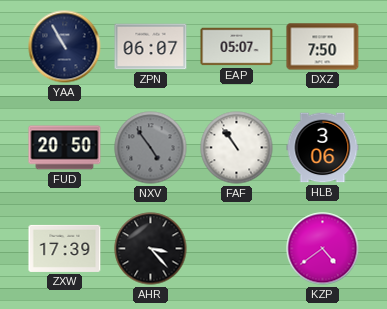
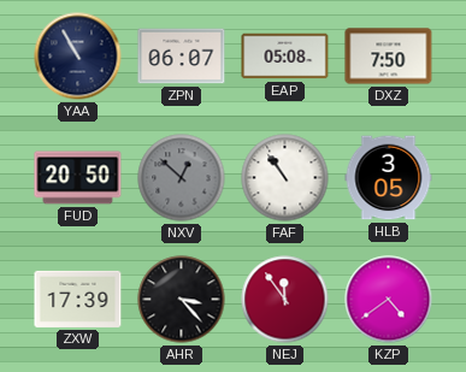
EAP: 05:07 -> 05:08 (285, 57)
NXV: 4:54 -> 12:52 (182, 178)
HLB: 3:06 -> 3:05 (389, 178)
NEJ: none -> 11:54 (285, 300)
